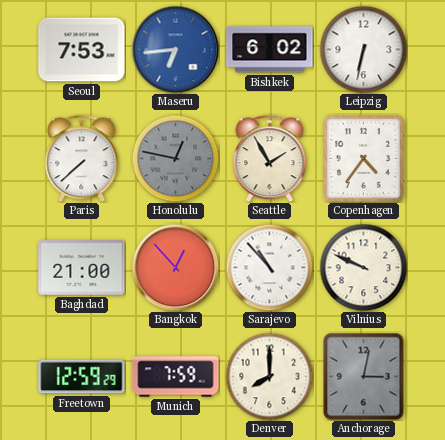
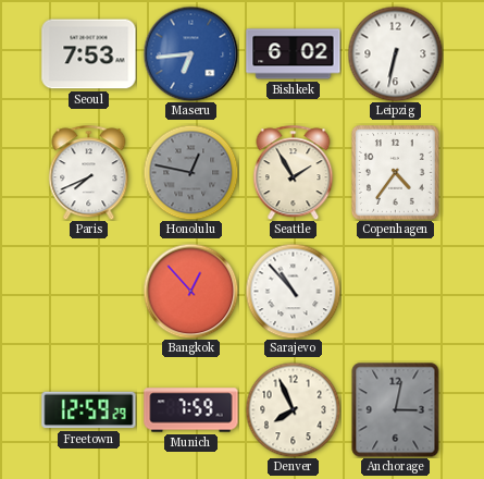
Paris: 7:38 -> 7:41 (89, 172)
Baghdad: 21:00 -> none (82, 268)
Vilnius: 9:49 -> none (363, 267)
Denver: 8:00 -> 7:56 (293, 409)
